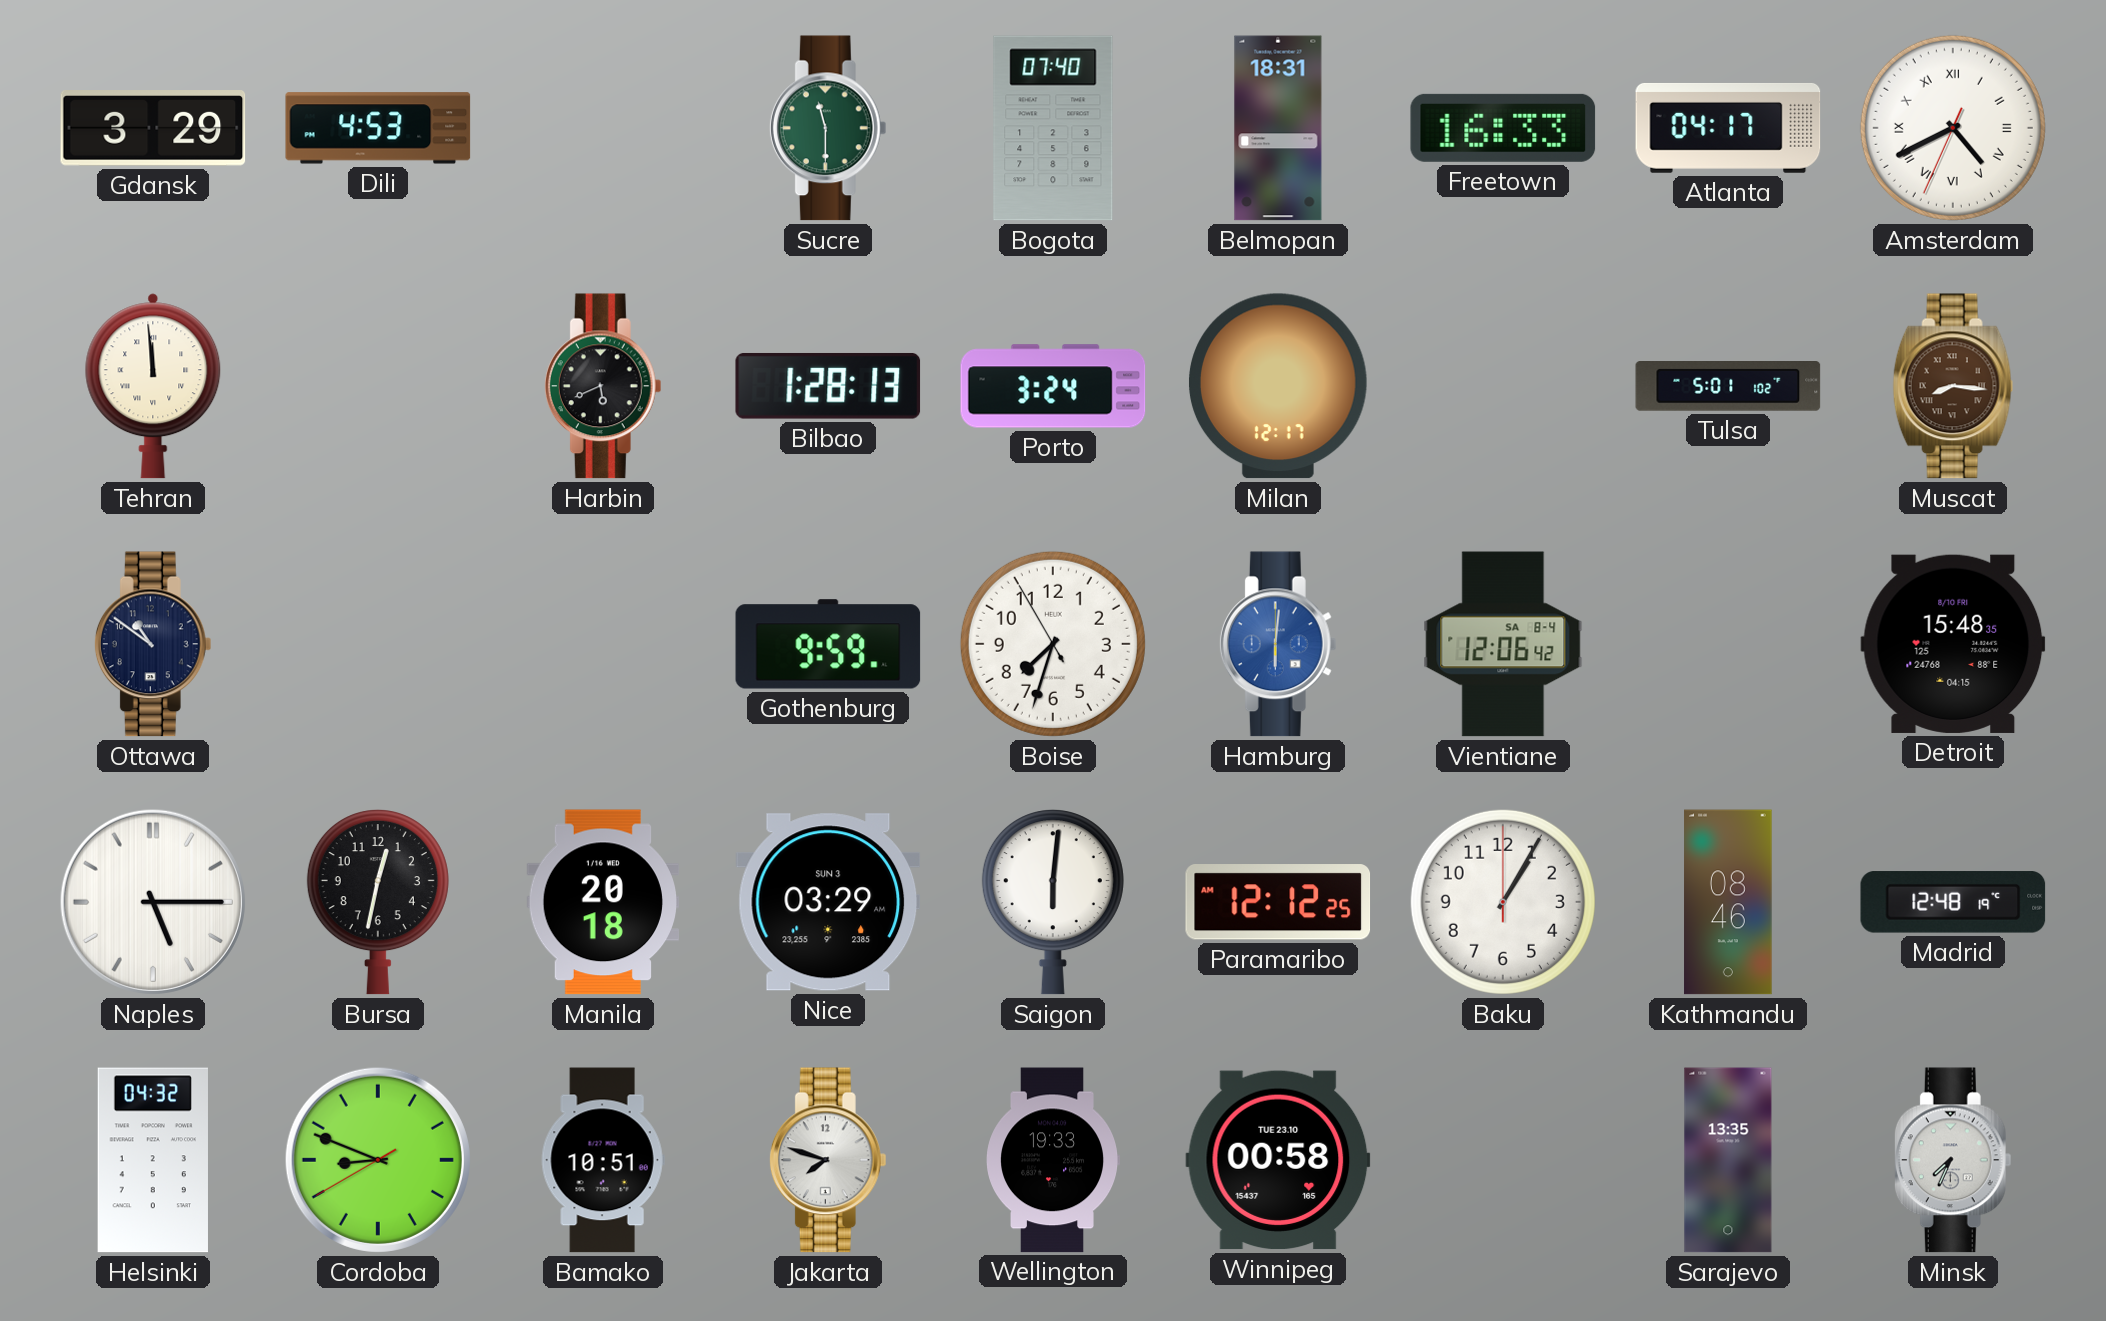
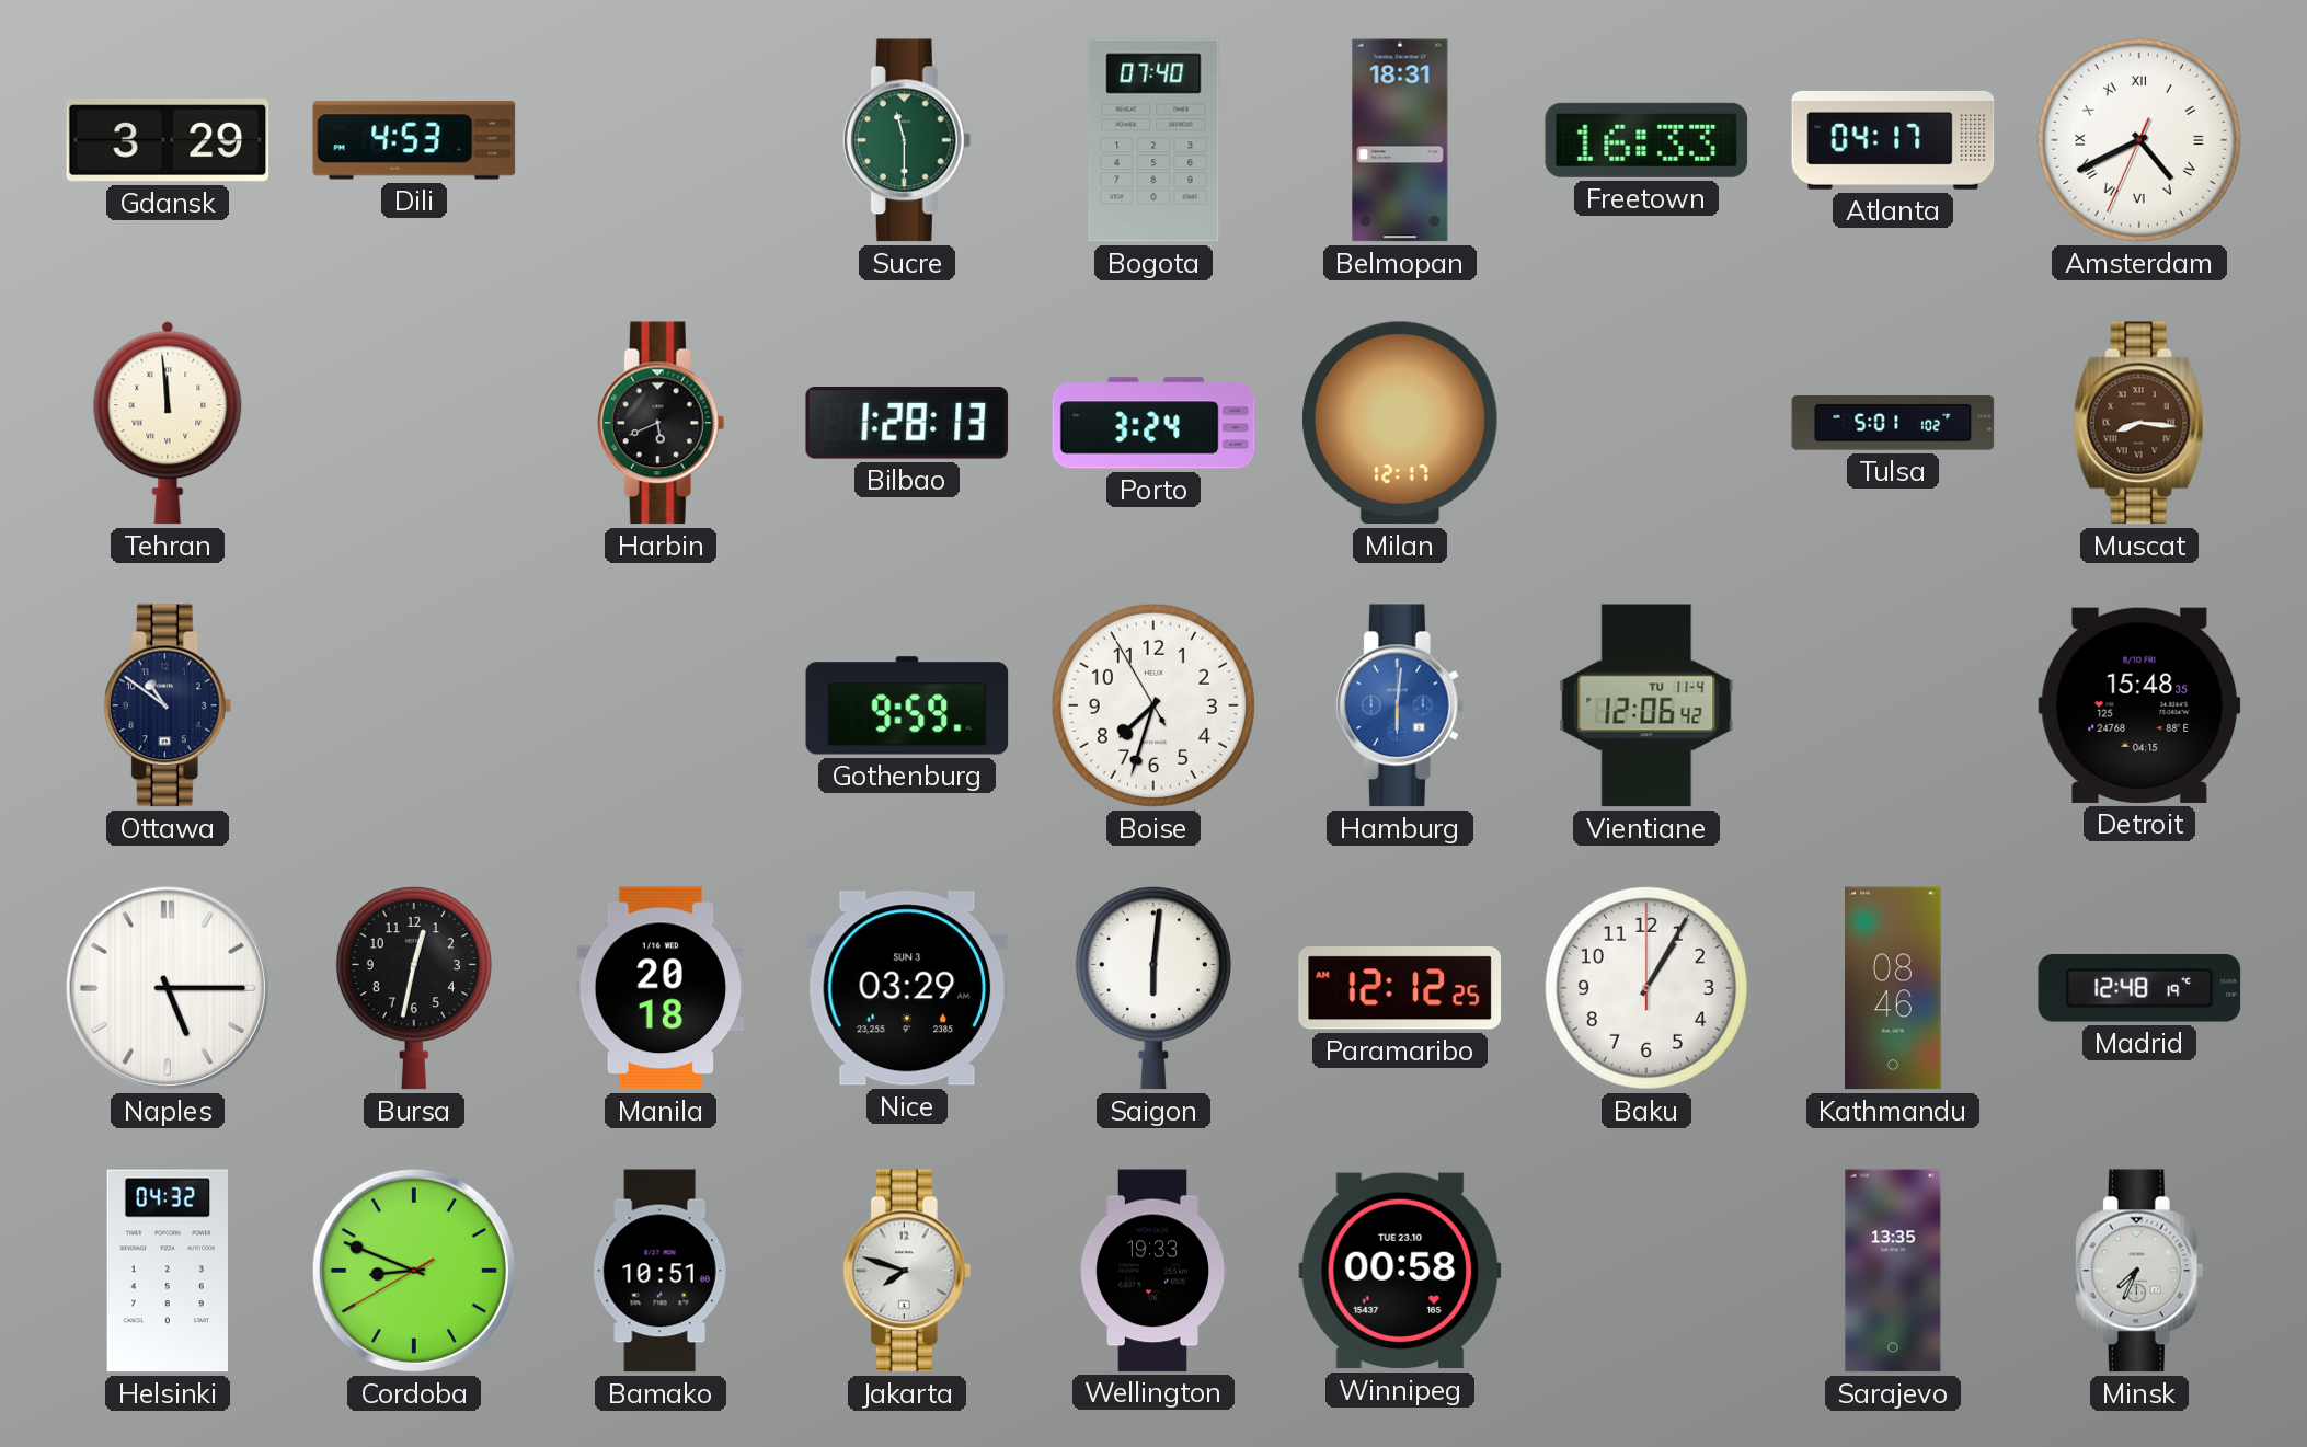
Vientiane date: SA 8-4 -> TU 11-4 (1646, 705)
